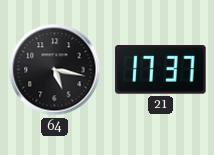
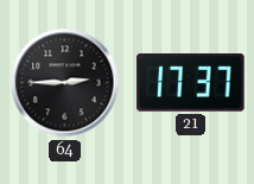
64: 5:17 -> 2:45 (65, 83)
